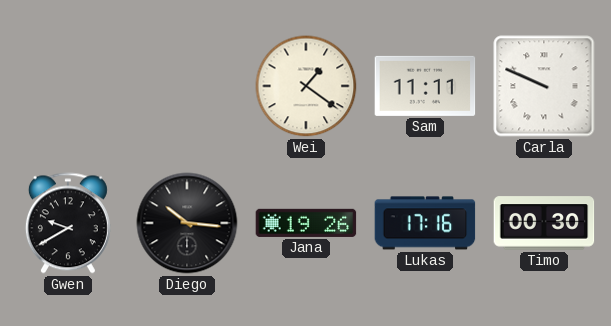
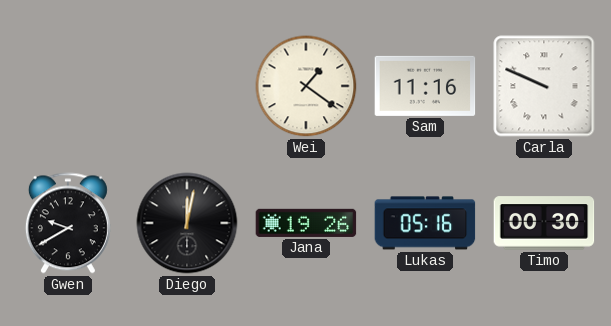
Sam: 11:11 -> 11:16 (425, 86)
Diego: 10:16 -> 12:02 (187, 223)
Lukas: 17:16 -> 05:16 (425, 223)
